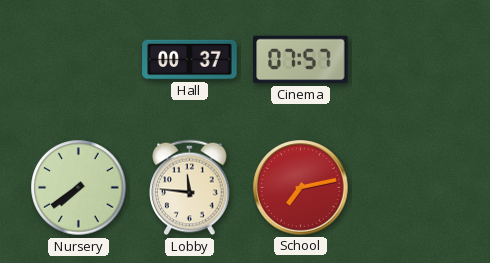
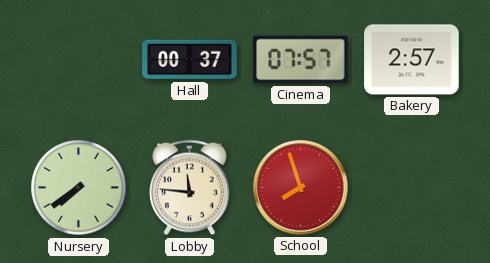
Bakery: none -> 2:57 (412, 60)
School: 7:13 -> 7:57 (301, 188)
